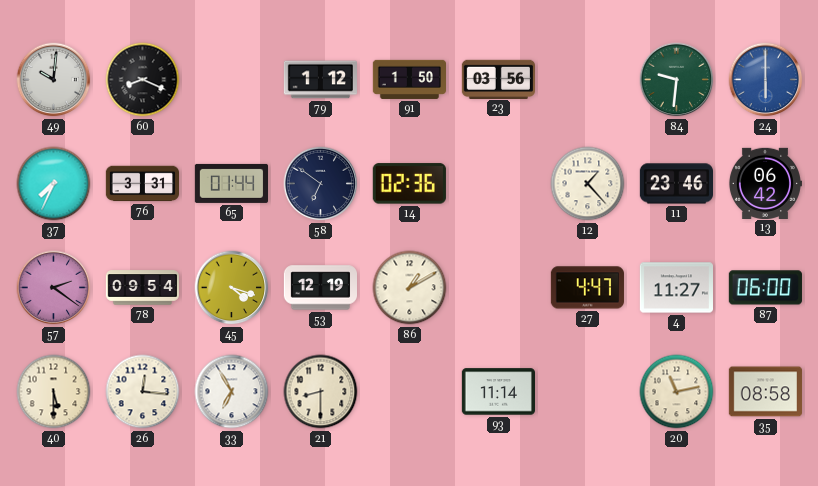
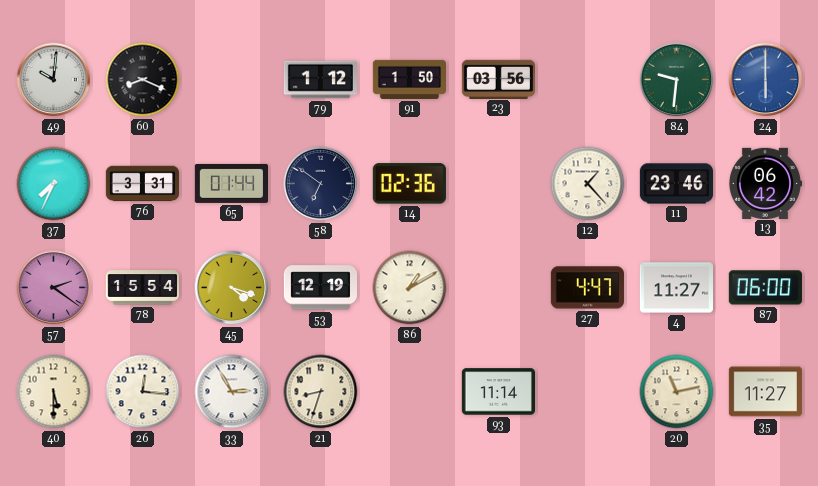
78: 09:54 -> 15:54 (142, 288)
33: 6:55 -> 2:55 (232, 392)
21: 8:30 -> 8:33 (321, 392)
35: 08:58 -> 11:27 (765, 392)
